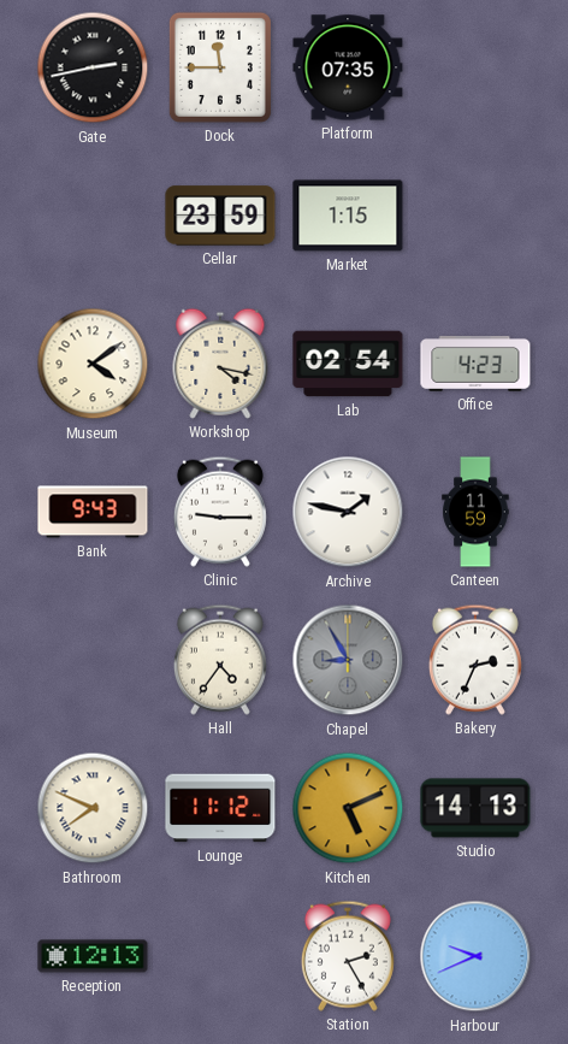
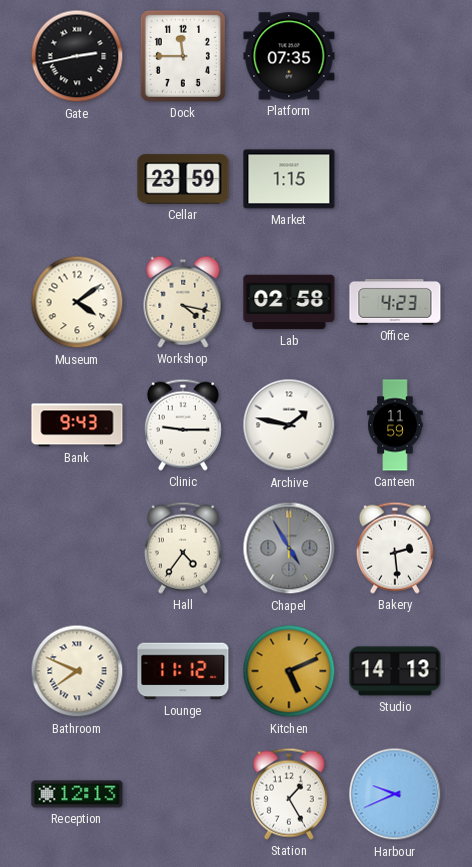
Lab: 02:54 -> 02:58 (289, 302)
Chapel: 8:55 -> 4:55 (289, 548)
Bakery: 2:34 -> 2:29 (395, 548)
Station: 2:25 -> 1:25 (289, 794)
